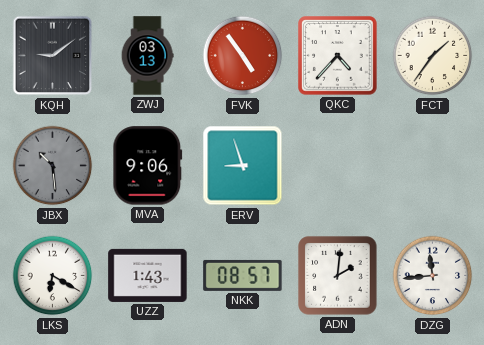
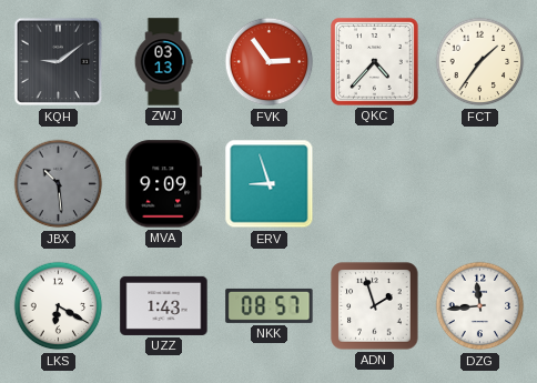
FVK: 4:54 -> 2:54 (270, 62)
MVA: 9:06 -> 9:09 (164, 184)
ADN: 2:01 -> 1:57 (375, 306)
